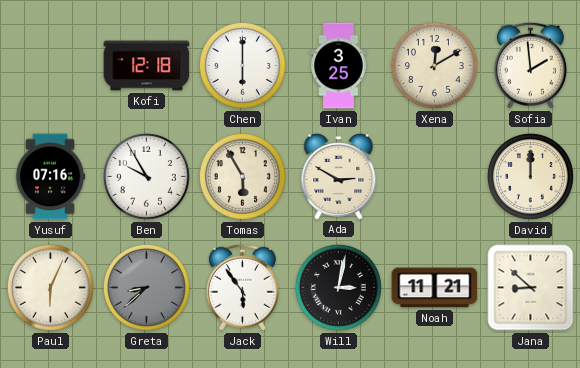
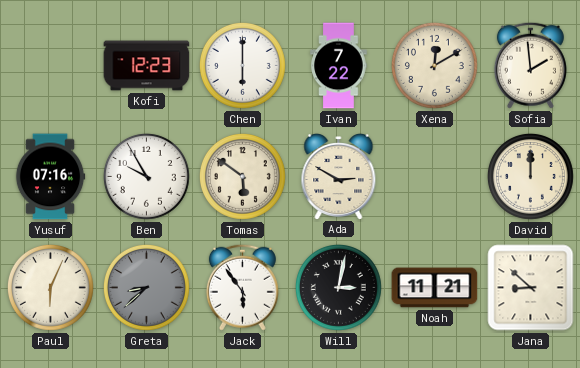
Kofi: 12:18 -> 12:23 (147, 66)
Ivan: 3:25 -> 7:22 (339, 66)
Tomas: 5:55 -> 5:51 (242, 176)
